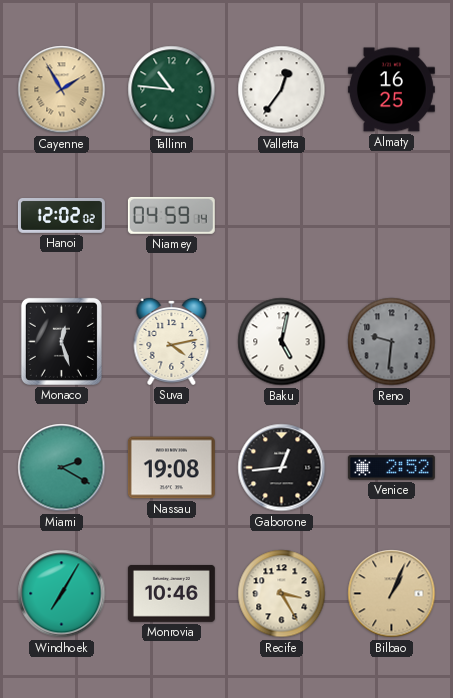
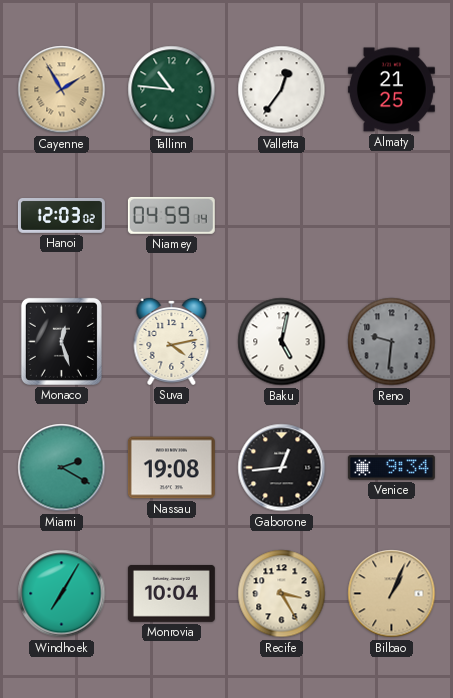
Almaty: 16:25 -> 21:25 (391, 90)
Hanoi: 12:02 -> 12:03 (61, 216)
Venice: 2:52 -> 9:34 (391, 468)
Monrovia: 10:46 -> 10:04 (171, 593)
